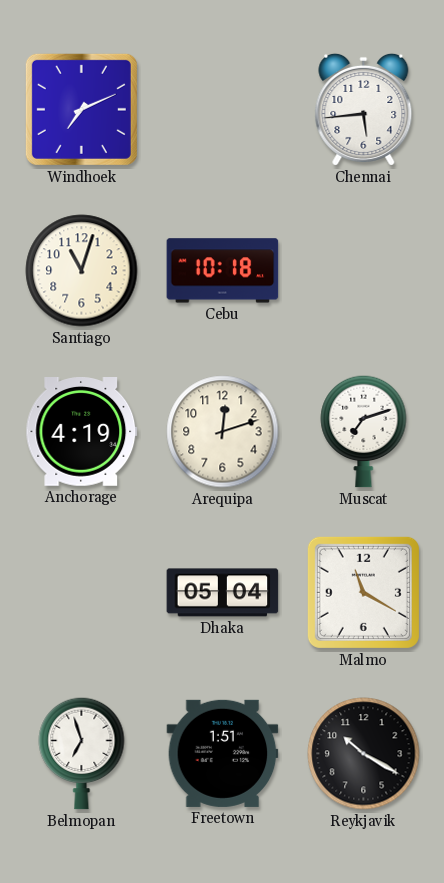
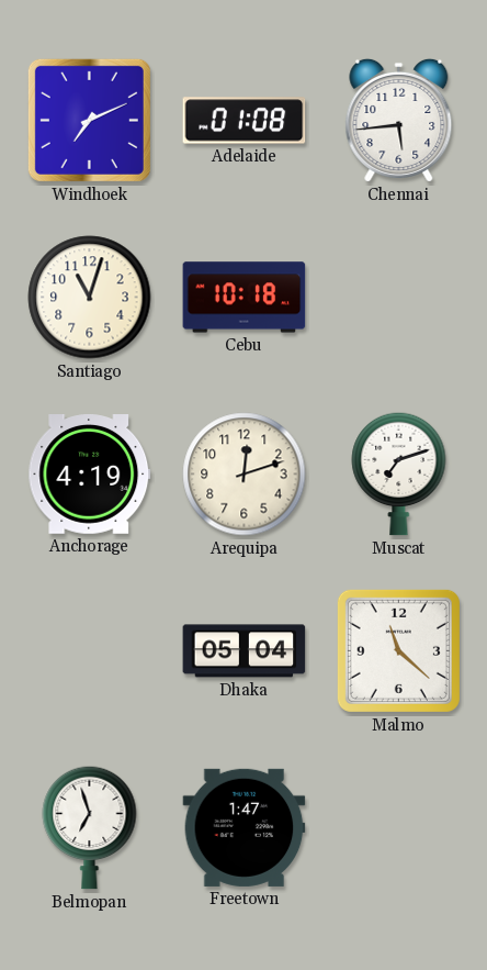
Adelaide: none -> 01:08 (245, 121)
Malmo: 11:20 -> 11:22 (398, 650)
Freetown: 1:51 -> 1:47 (245, 827)
Reykjavik: 10:20 -> none (364, 754)
